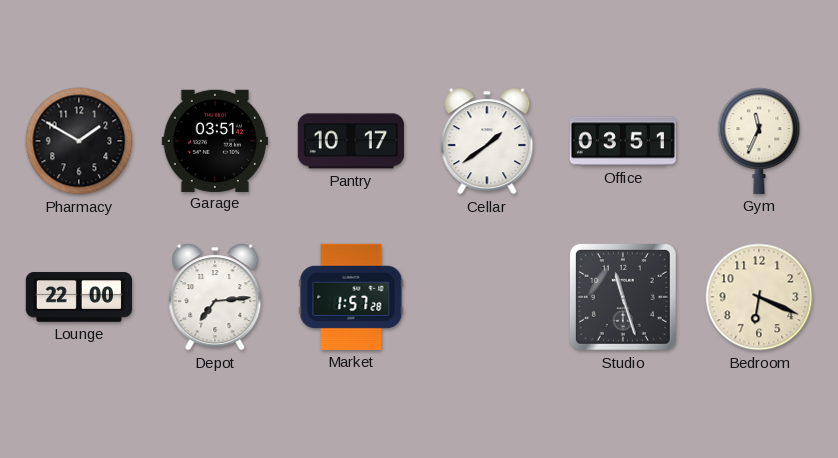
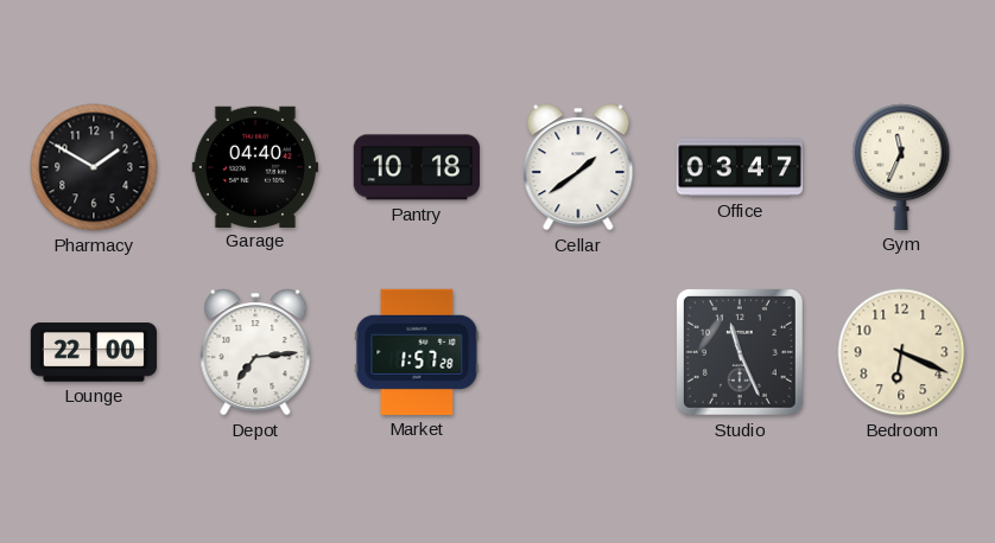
Garage: 03:51 -> 04:40 (255, 166)
Pantry: 10:17 -> 10:18 (417, 167)
Office: 03:51 -> 03:47 (740, 167)
Studio: 11:27 -> 11:26 (740, 352)
